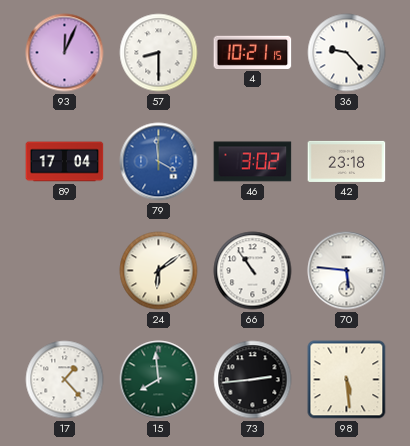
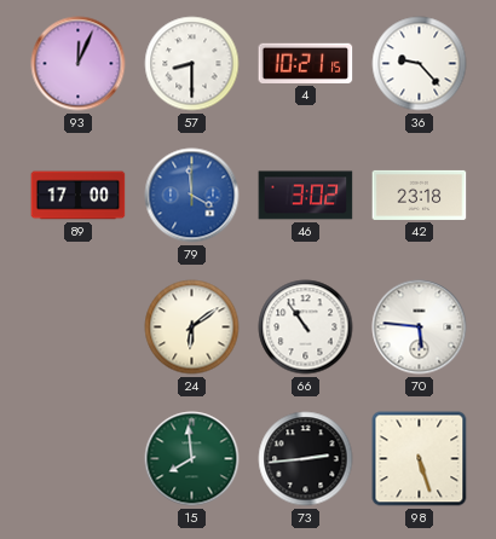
89: 17:04 -> 17:00 (79, 196)
17: 1:23 -> none (65, 380)
98: 5:29 -> 5:27 (420, 459)
